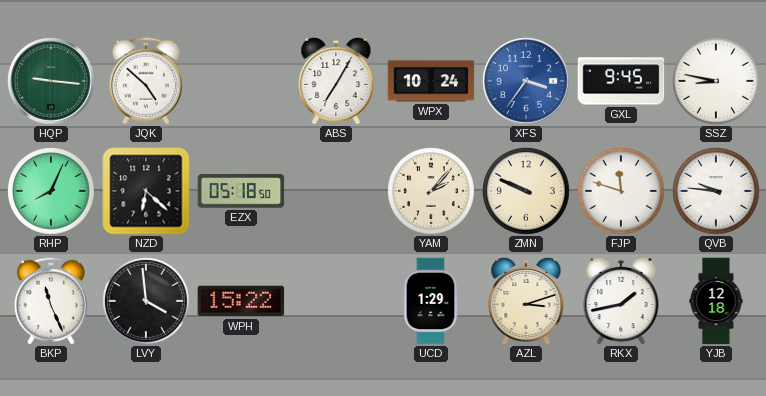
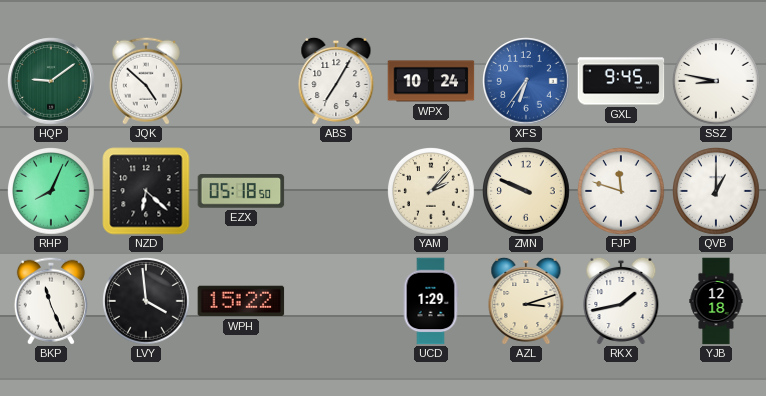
HQP: 9:16 -> 9:09 (51, 81)
XFS: 3:36 -> 6:36 (526, 81)
QVB: 9:46 -> 1:00 (717, 192)
